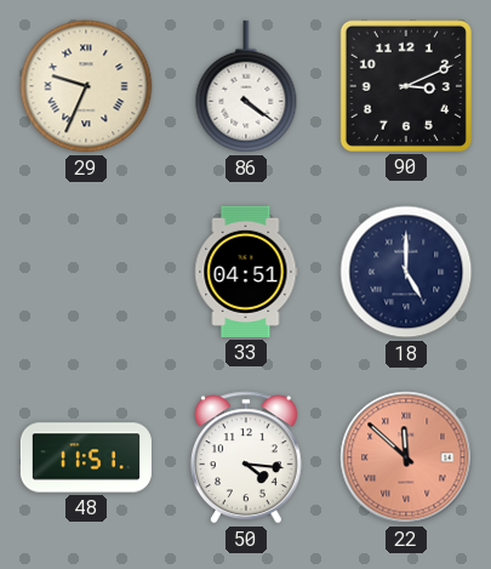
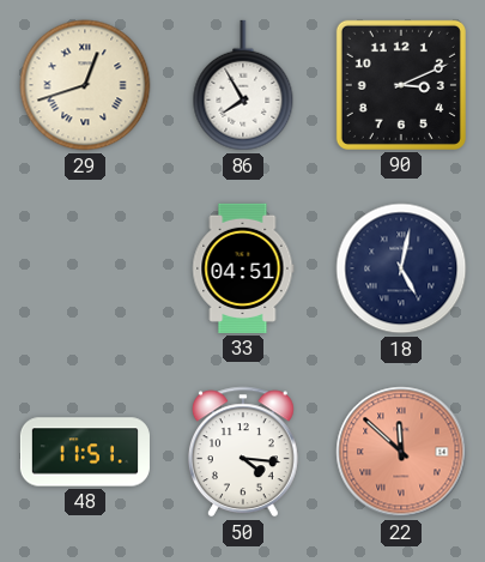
29: 9:34 -> 12:42 (85, 85)
86: 4:21 -> 7:55 (243, 85)
18: 5:00 -> 5:02 (401, 268)
